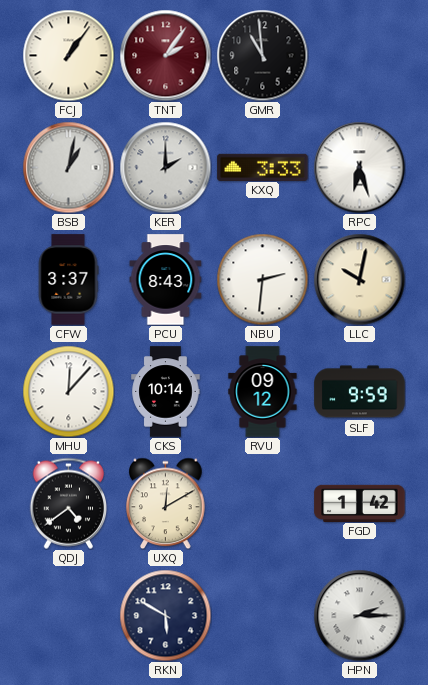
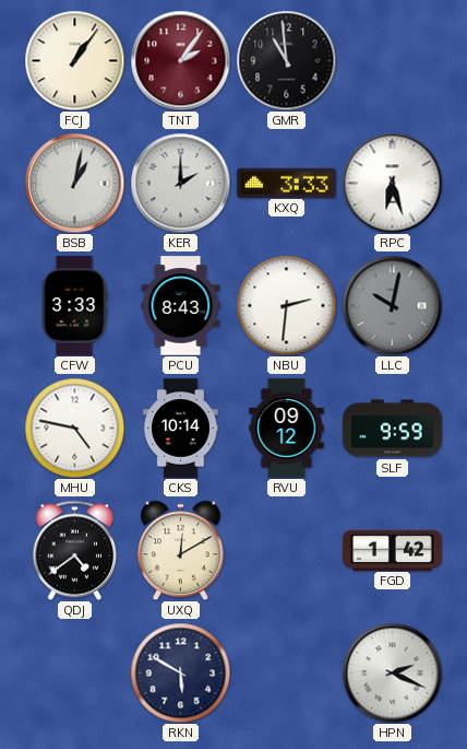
CFW: 3:37 -> 3:33 (74, 306)
LLC dial: cream -> grey (392, 305)
MHU: 12:07 -> 4:47 (74, 428)
HPN: 2:15 -> 2:19 (392, 672)
